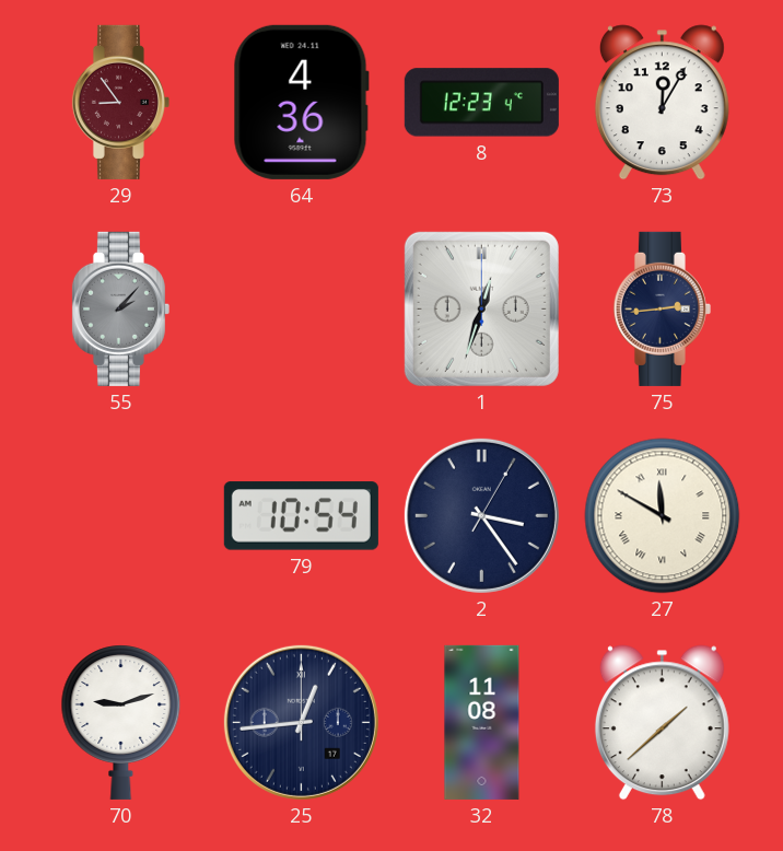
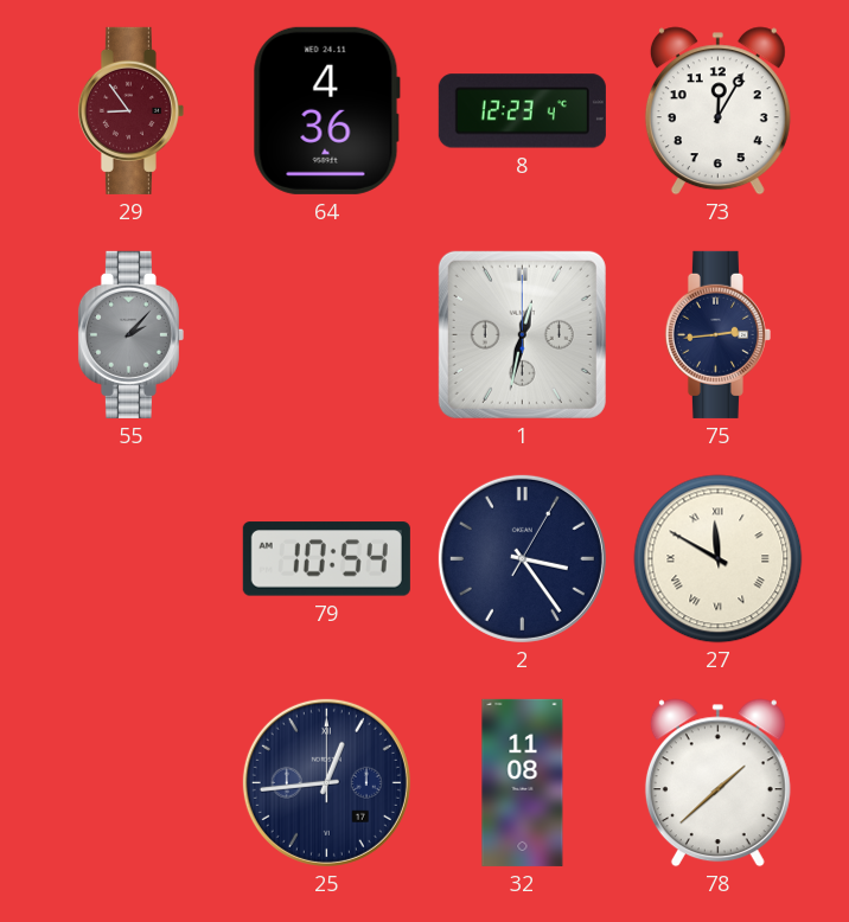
1: 12:33 -> 12:32 (522, 334)
70: 9:12 -> none (121, 722)
